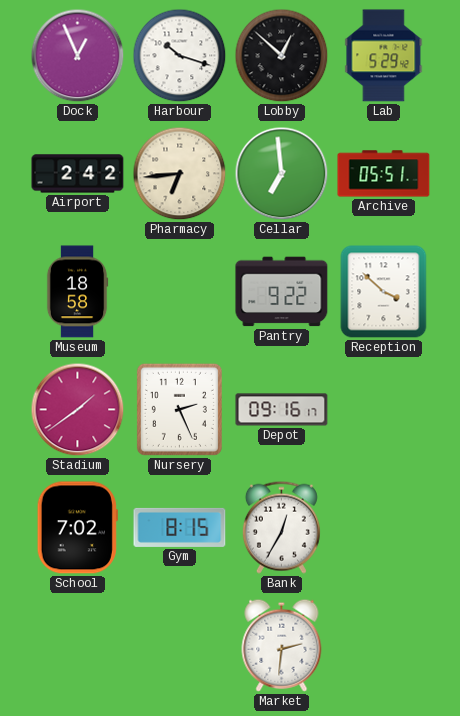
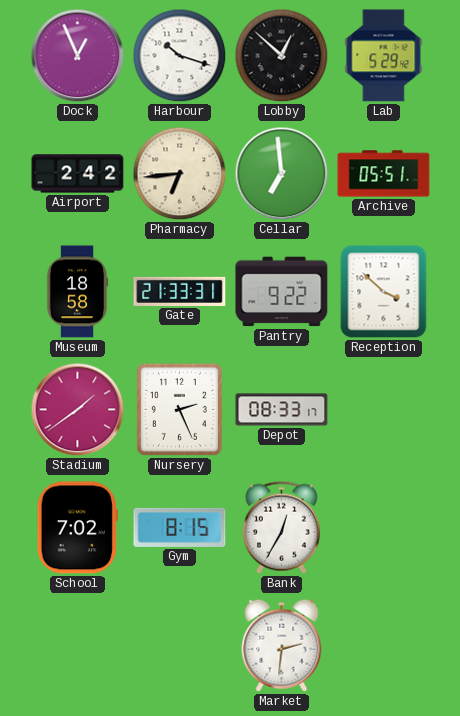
Gate: none -> 21:33 (180, 291)
Depot: 09:16 -> 08:33 (282, 410)
